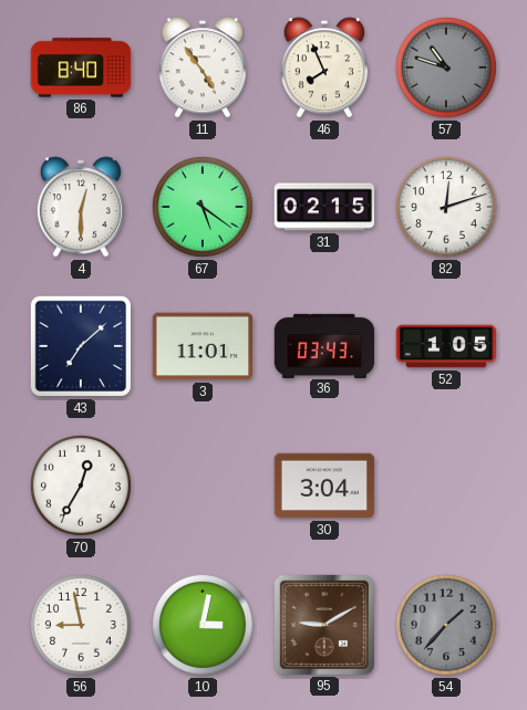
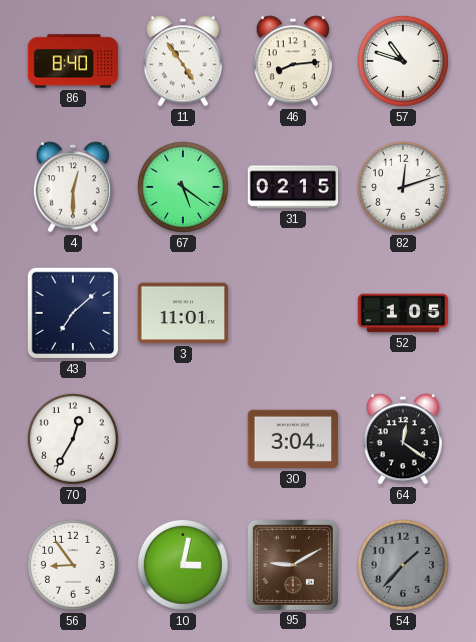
46: 7:56 -> 8:14 (293, 61)
57 dial: grey -> white (403, 61)
36: 03:43 -> none (324, 345)
64: none -> 12:21 (403, 439)
56: 8:58 -> 8:54 (73, 565)
